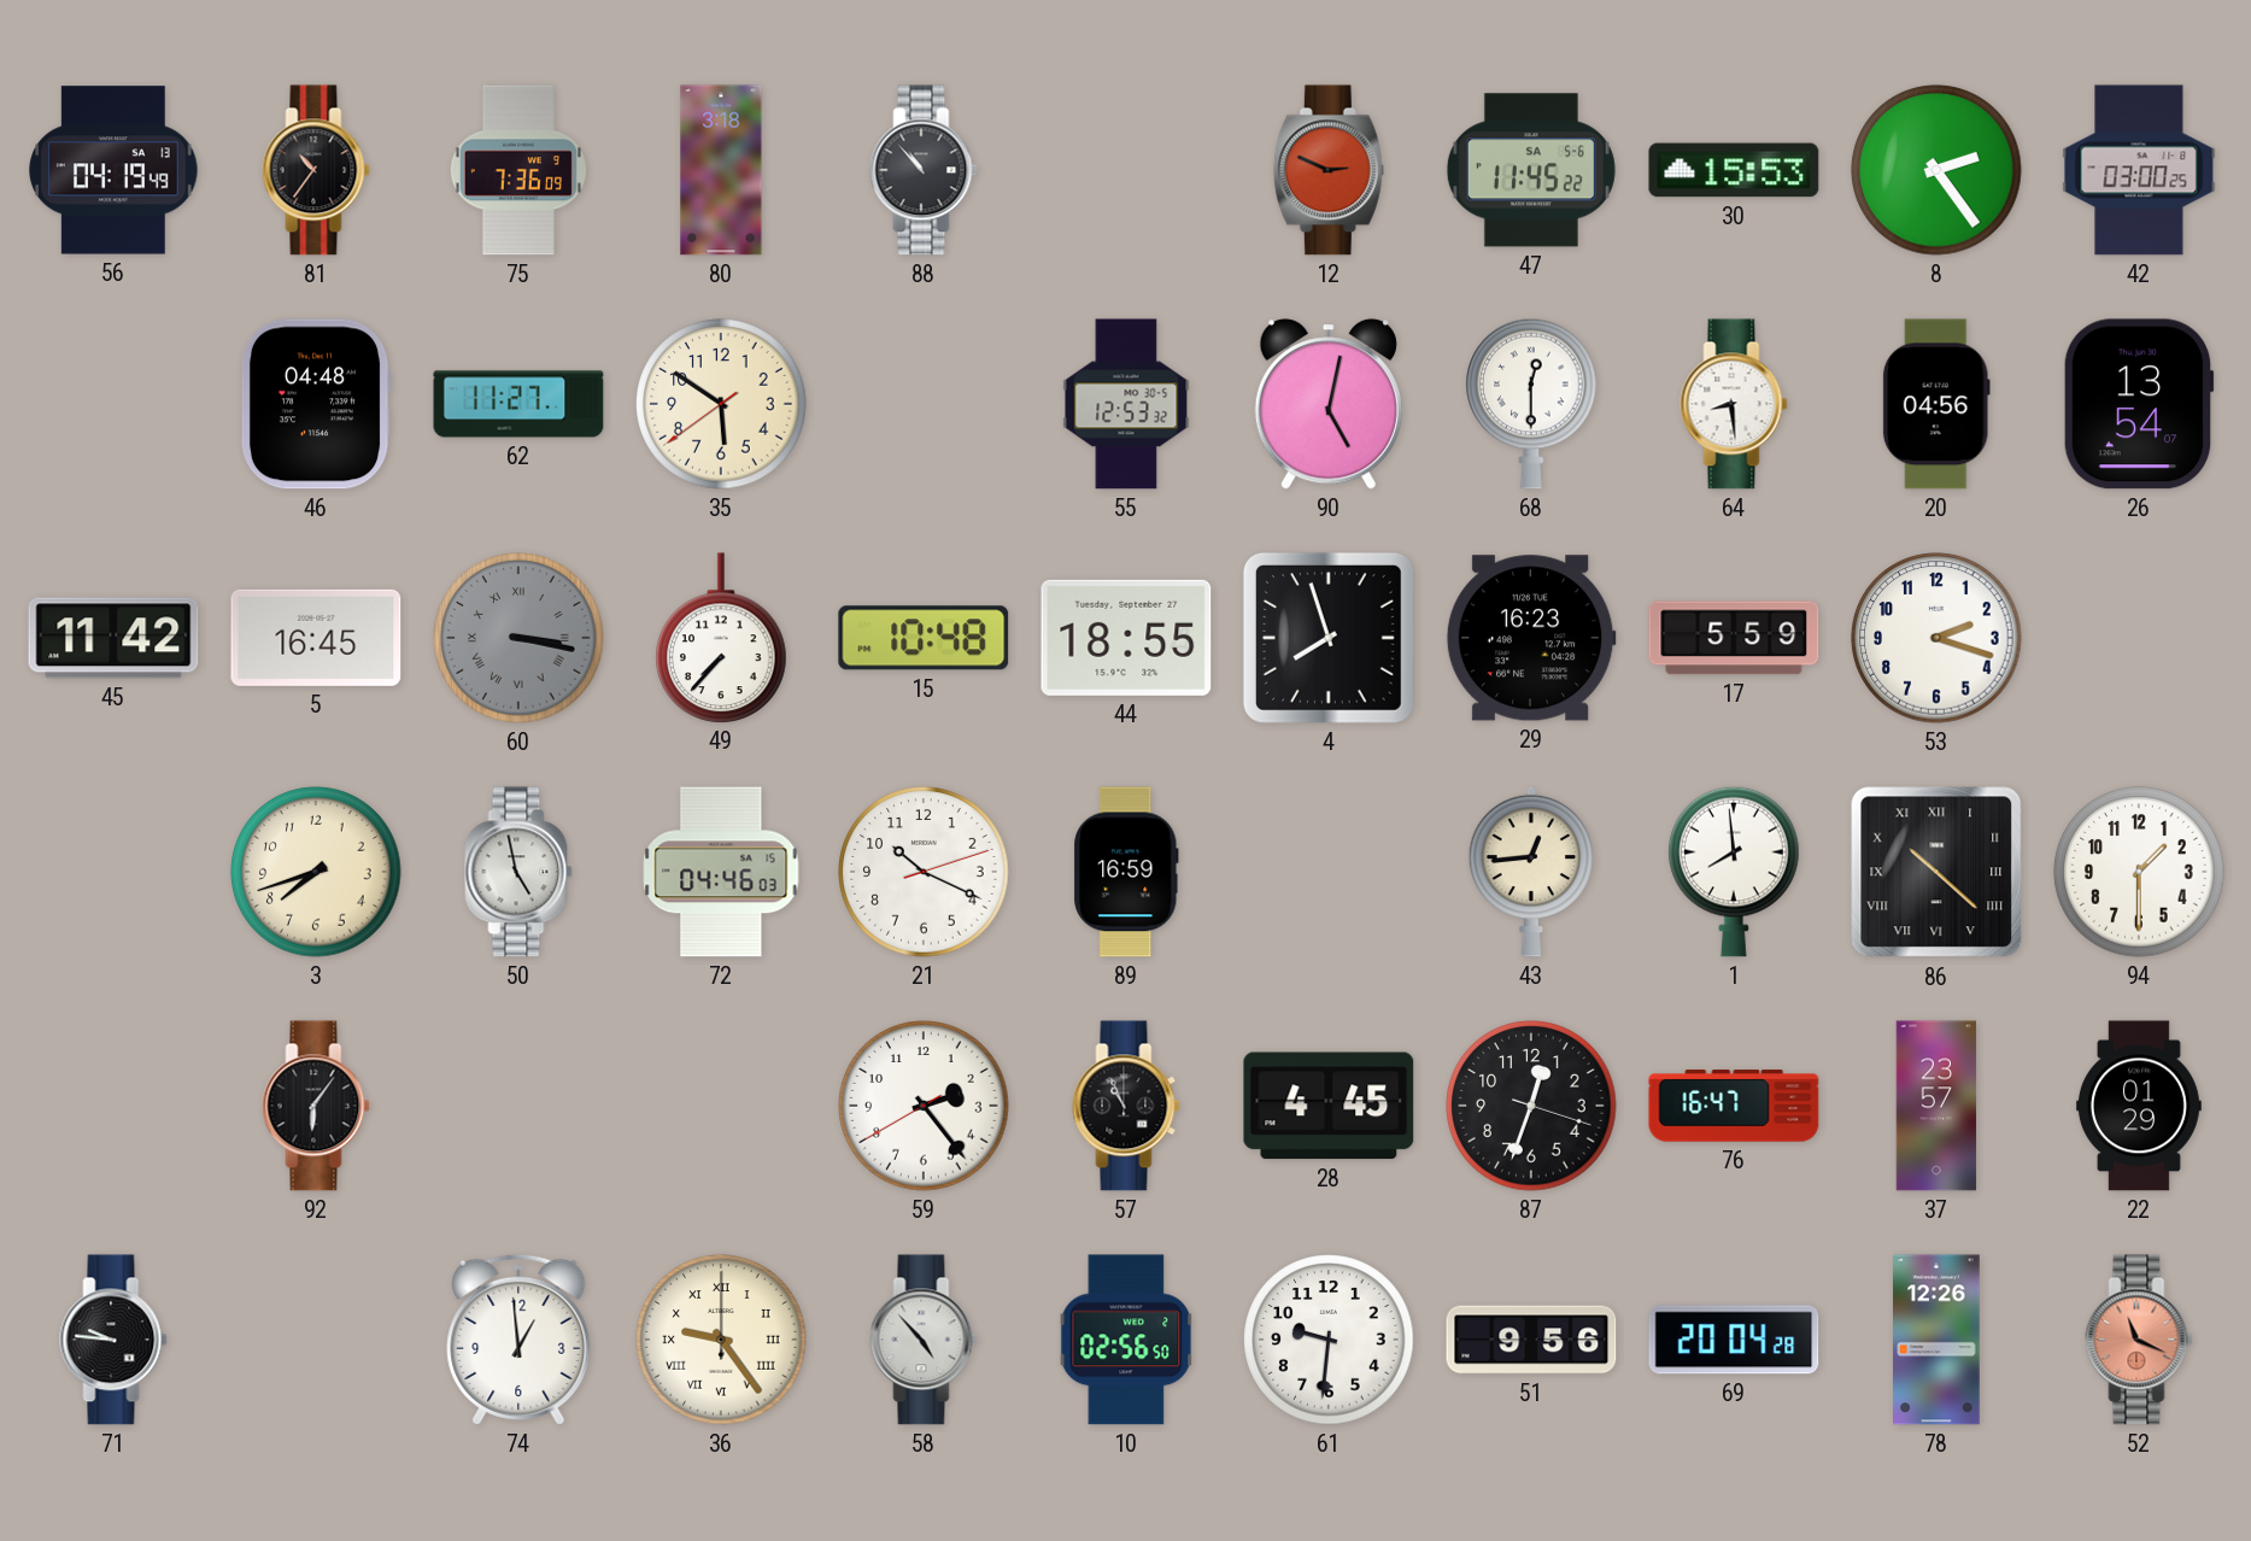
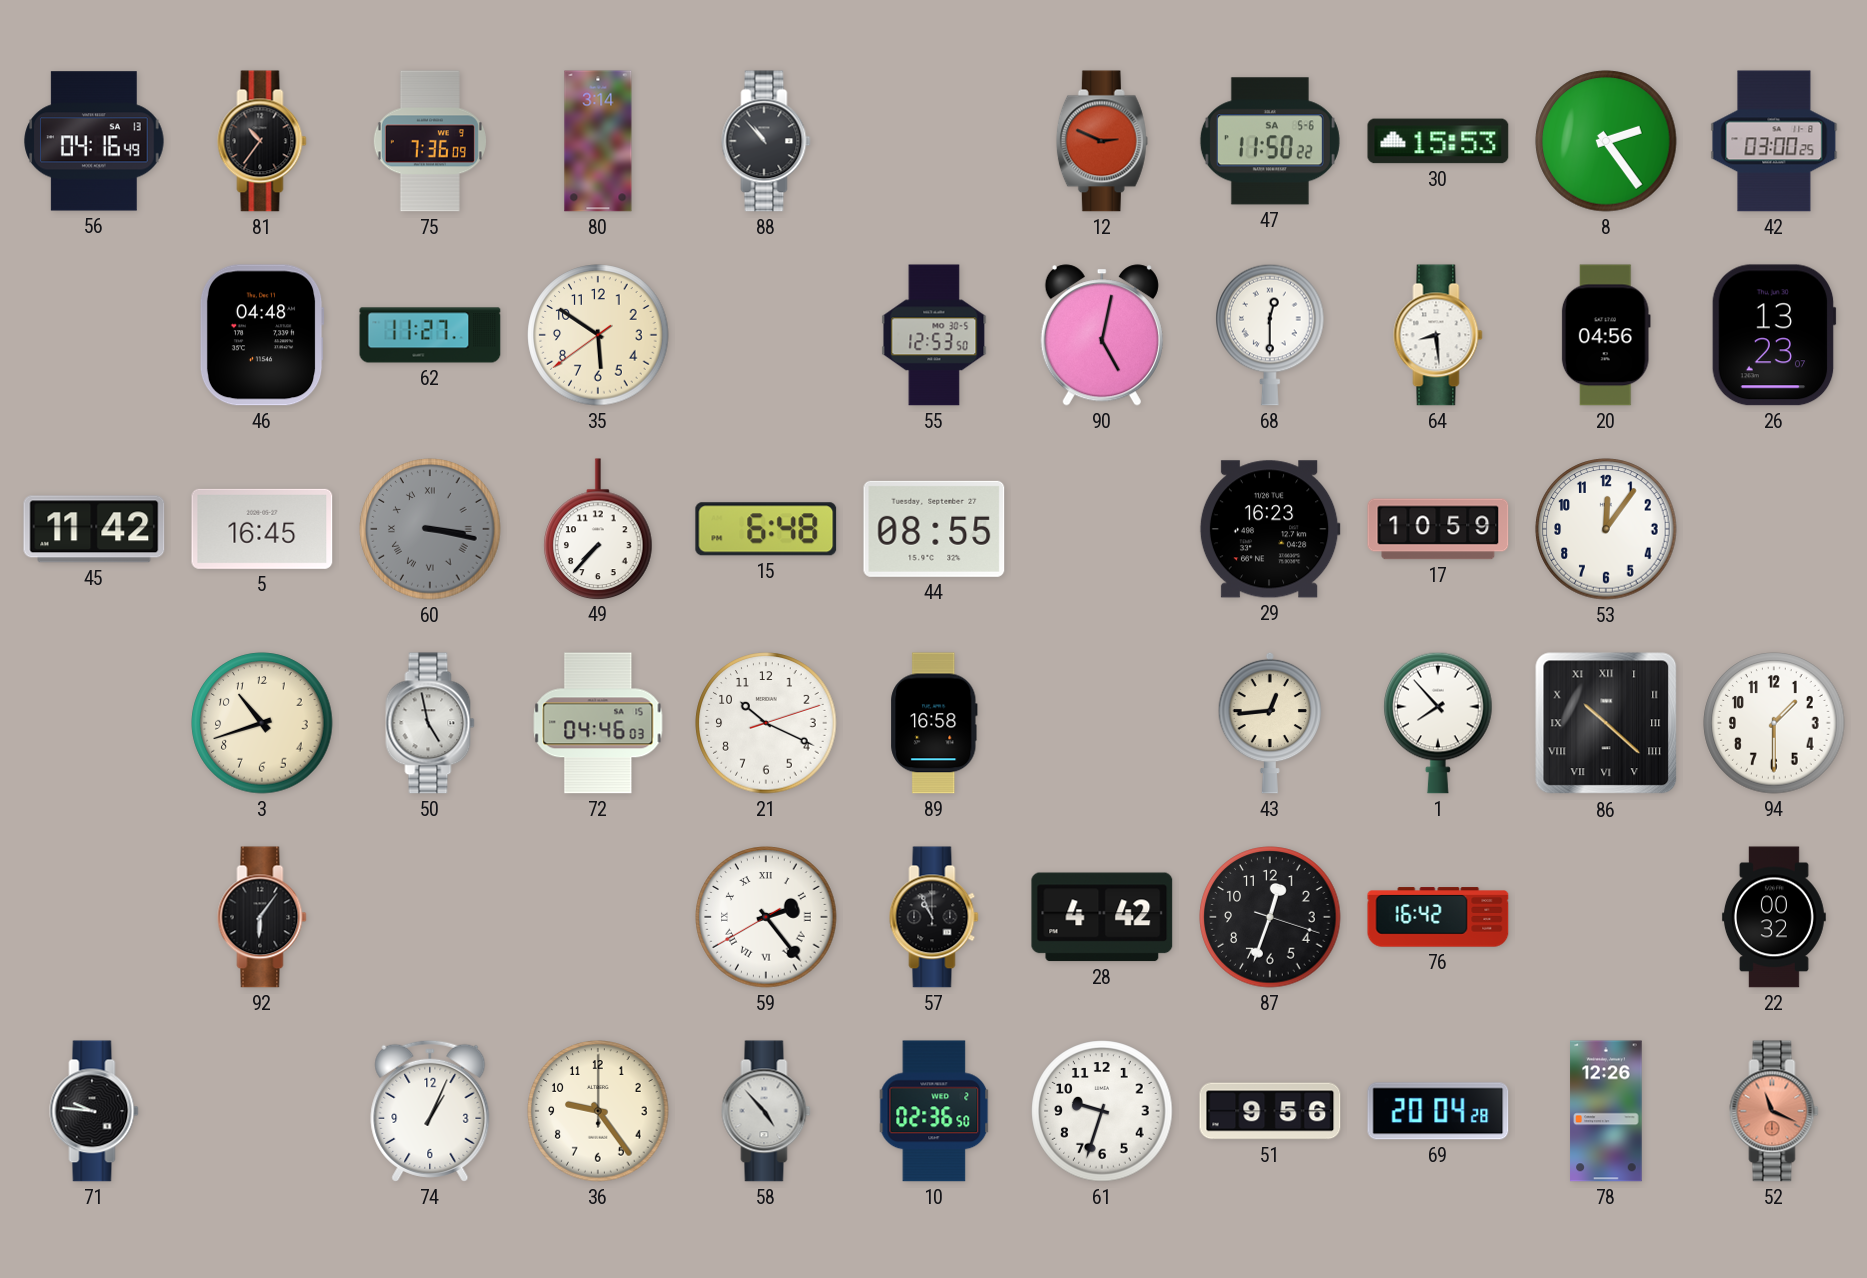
56: 04:19 -> 04:16 (94, 141)
80: 3:18 -> 3:14 (598, 141)
47: 11:45 -> 11:50 (1270, 141)
55: 12:53:32 -> 12:53:50 (934, 335)
26: 13:54 -> 13:23 (1774, 335)
15: 10:48 -> 6:48 (766, 529)
44: 18:55 -> 08:55 (934, 529)
4: 7:57 -> none (1329, 638)
17: 5:59 -> 10:59 (1438, 529)
53: 2:18 -> 12:06 (1606, 529)
3: 7:42 -> 10:42 (262, 723)
89: 16:59 -> 16:58 (934, 723)
1: 7:59 -> 7:53 (1438, 723)
59 numerals: Arabic -> Roman (766, 917)
28: 4:45 -> 4:42 (1102, 917)
76: 16:47 -> 16:42 (1438, 917)
37: 23:57 -> none (1936, 1106)
22: 01:29 -> 00:32 (1774, 917)
74: 12:59 -> 1:04 (430, 1111)
36 numerals: Roman -> Arabic (598, 1111)
10: 02:56 -> 02:36 (934, 1111)
61: 9:31 -> 9:33 (1102, 1111)
